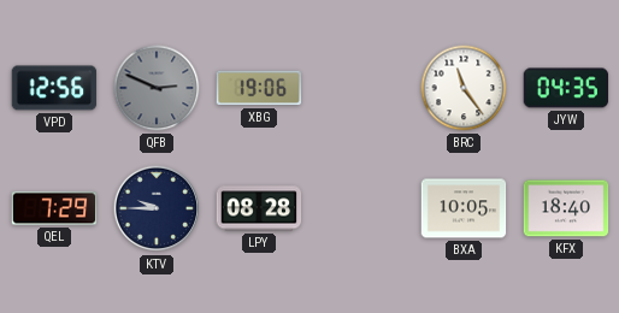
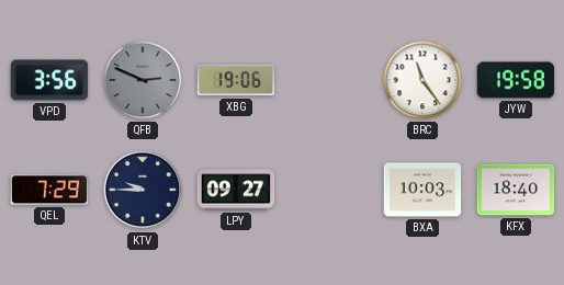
VPD: 12:56 -> 3:56 (49, 80)
JYW: 04:35 -> 19:58 (516, 80)
LPY: 08:28 -> 09:27 (236, 190)
BXA: 10:05 -> 10:03 (422, 190)
